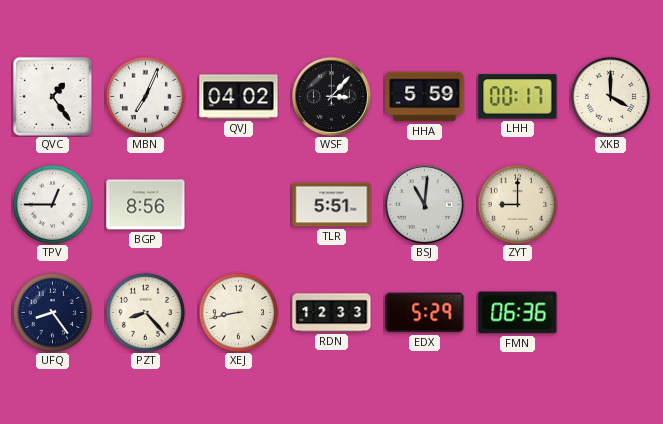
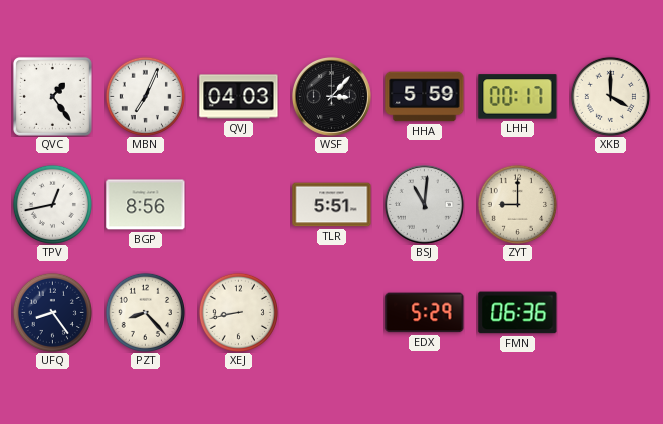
QVJ: 04:02 -> 04:03 (239, 97)
TPV: 12:45 -> 12:43 (52, 204)
RDN: 12:33 -> none (332, 313)
